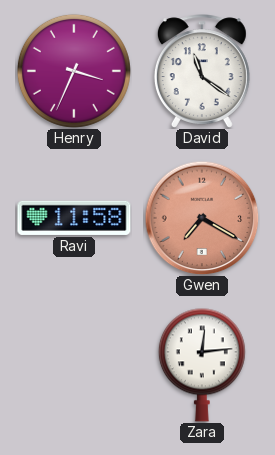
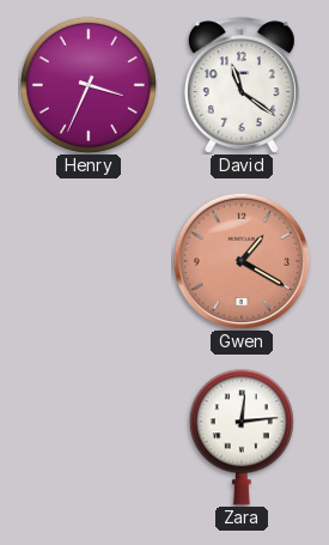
Ravi: 11:58 -> none (74, 218)
Gwen: 7:20 -> 1:20 (242, 261)
